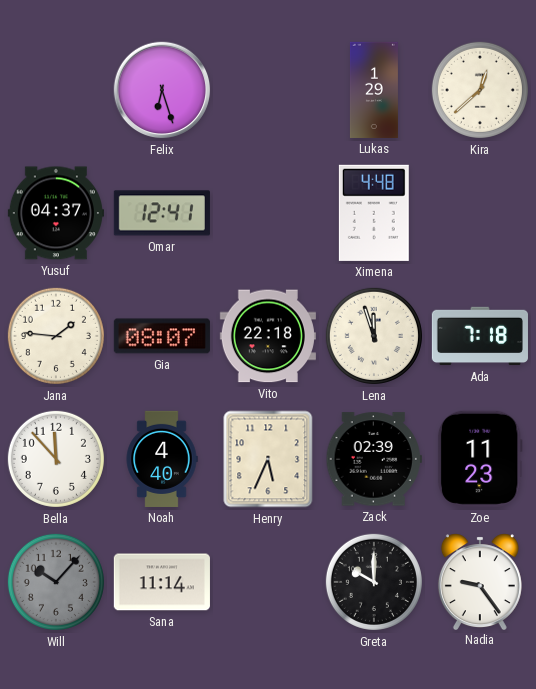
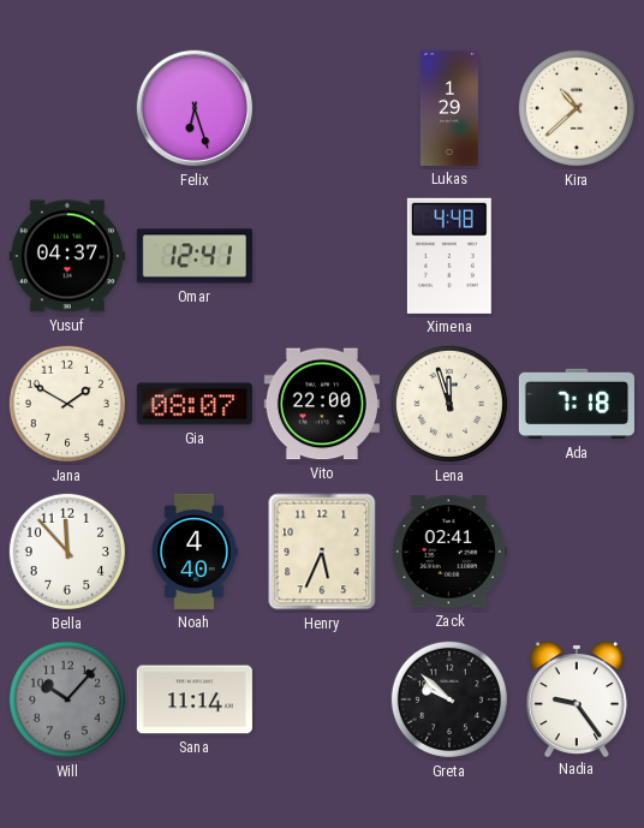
Kira: 12:38 -> 10:38 (577, 108)
Jana: 1:46 -> 1:50 (67, 404)
Vito: 22:18 -> 22:00 (322, 404)
Zack: 02:39 -> 02:41 (449, 552)
Zoe: 11:23 -> none (480, 459)
Greta: 10:00 -> 9:52 (449, 699)
